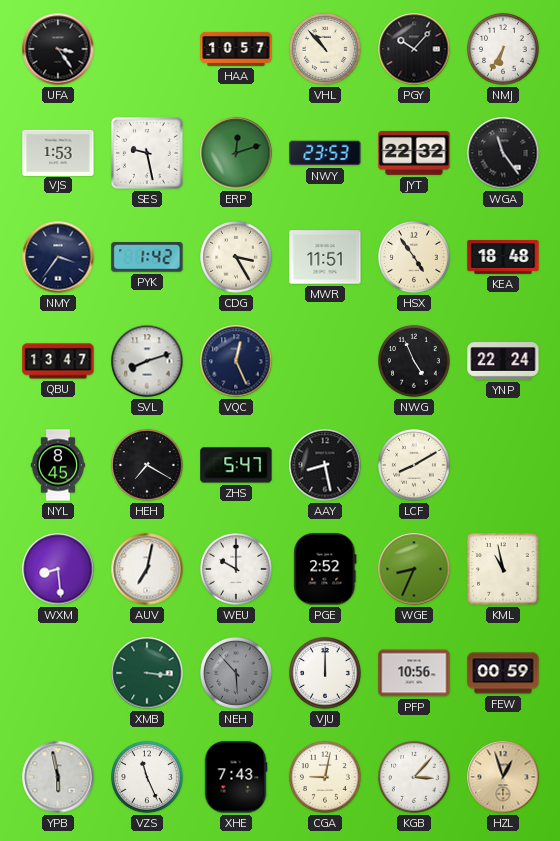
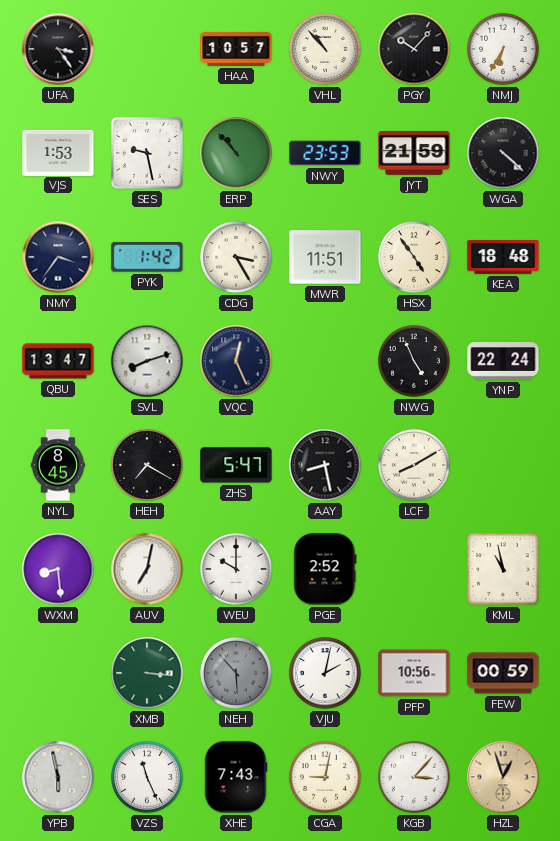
ERP: 12:12 -> 10:53 (236, 153)
JYT: 22:32 -> 21:59 (414, 153)
WGA: 11:24 -> 4:22 (503, 153)
WGE: 8:34 -> none (414, 569)
VJU: 12:00 -> 2:02 (326, 674)
